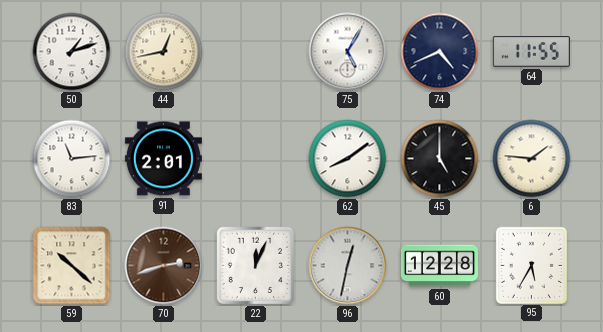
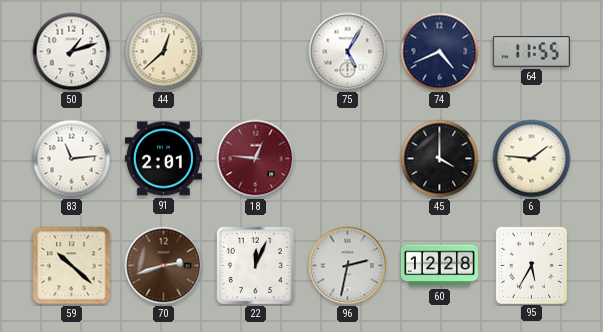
44: 12:43 -> 12:38 (164, 52)
18: none -> 12:46 (256, 159)
62: 8:09 -> none (348, 159)
45: 5:00 -> 4:00 (440, 159)
96: 12:32 -> 2:32 (348, 266)
